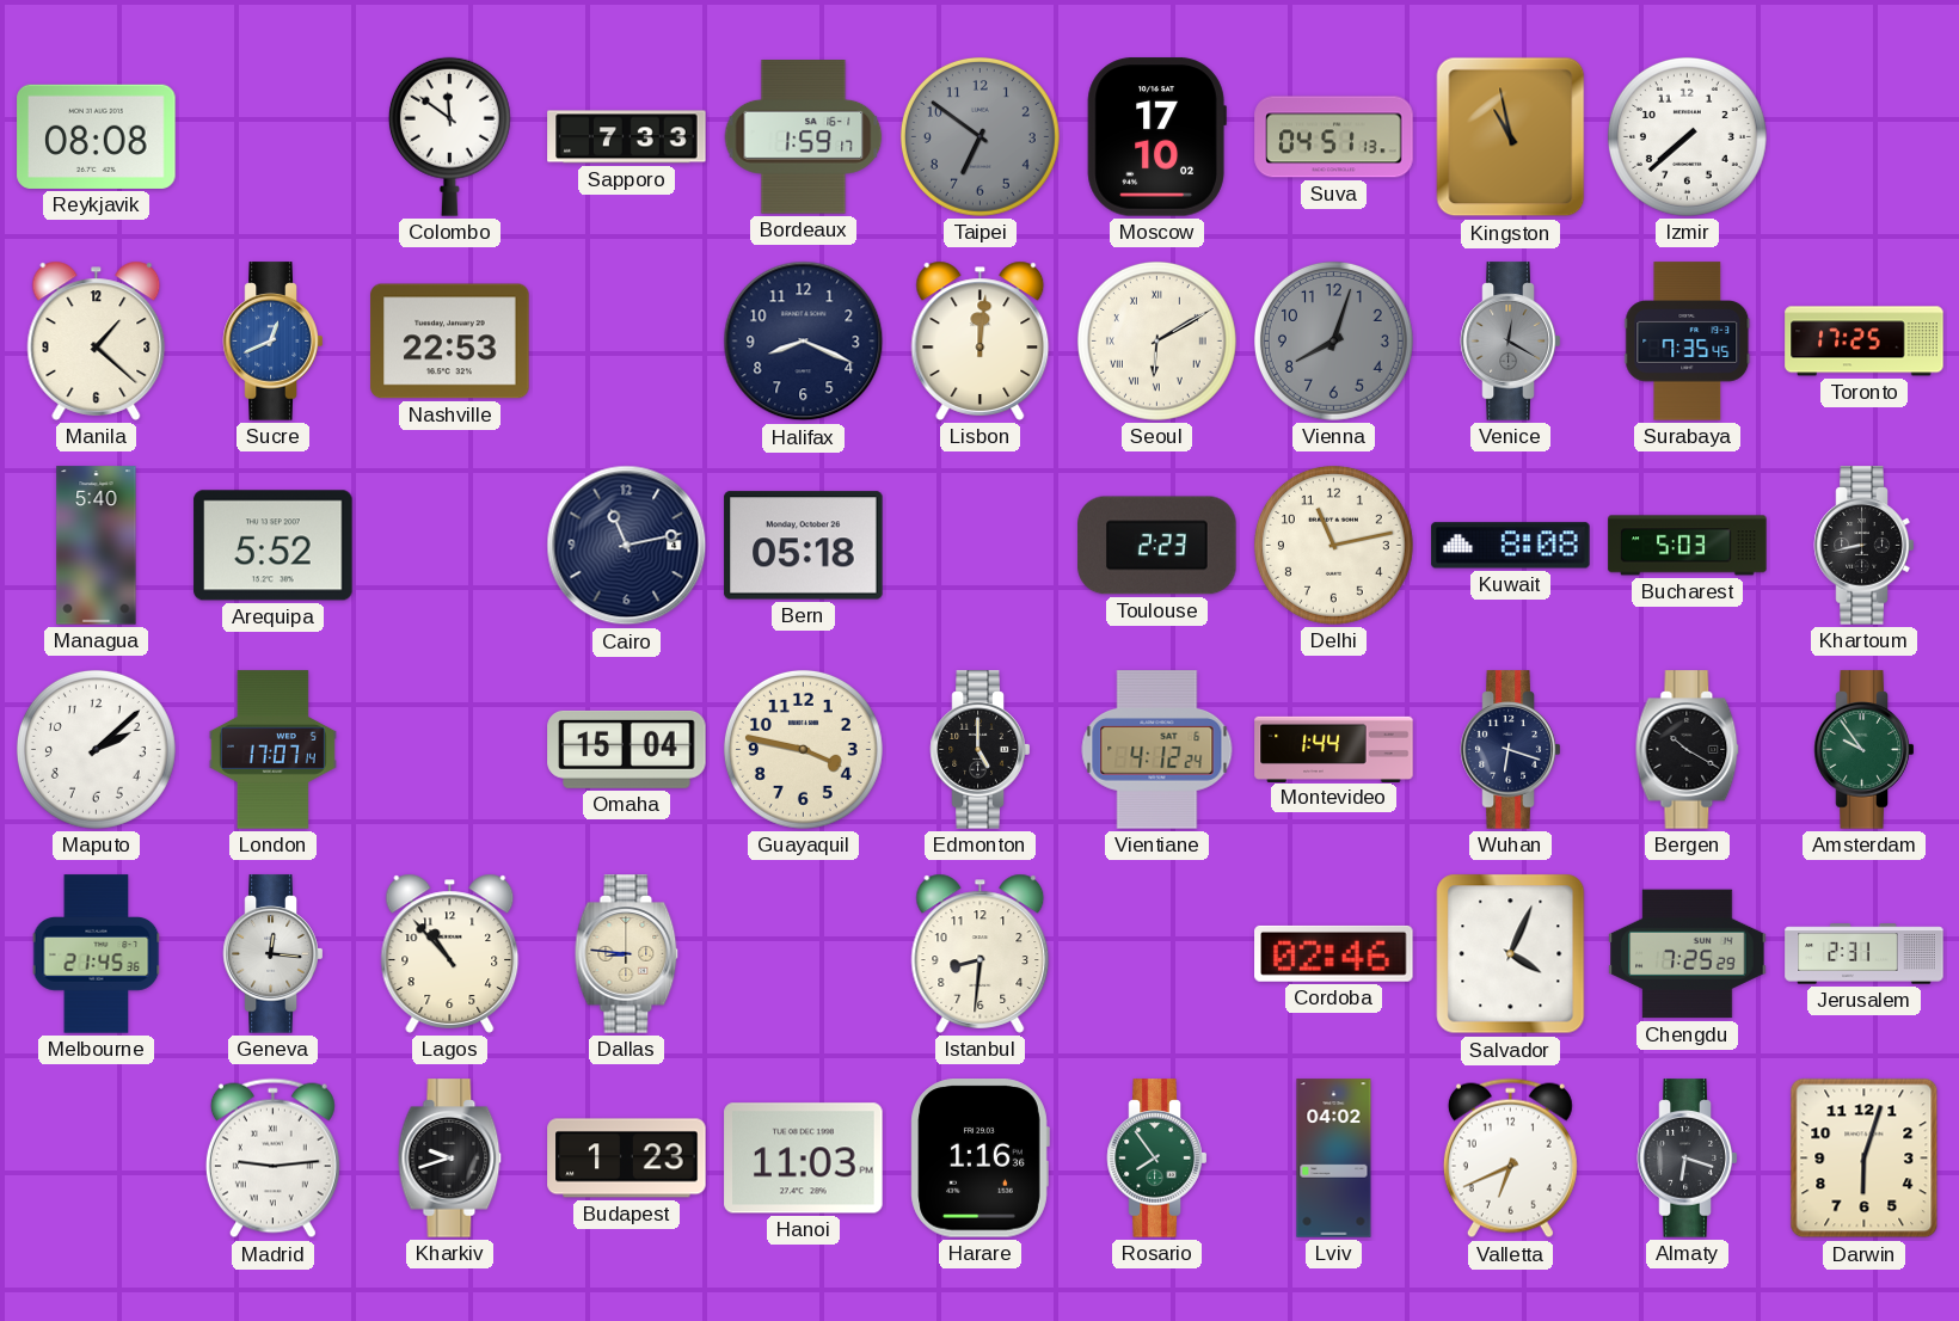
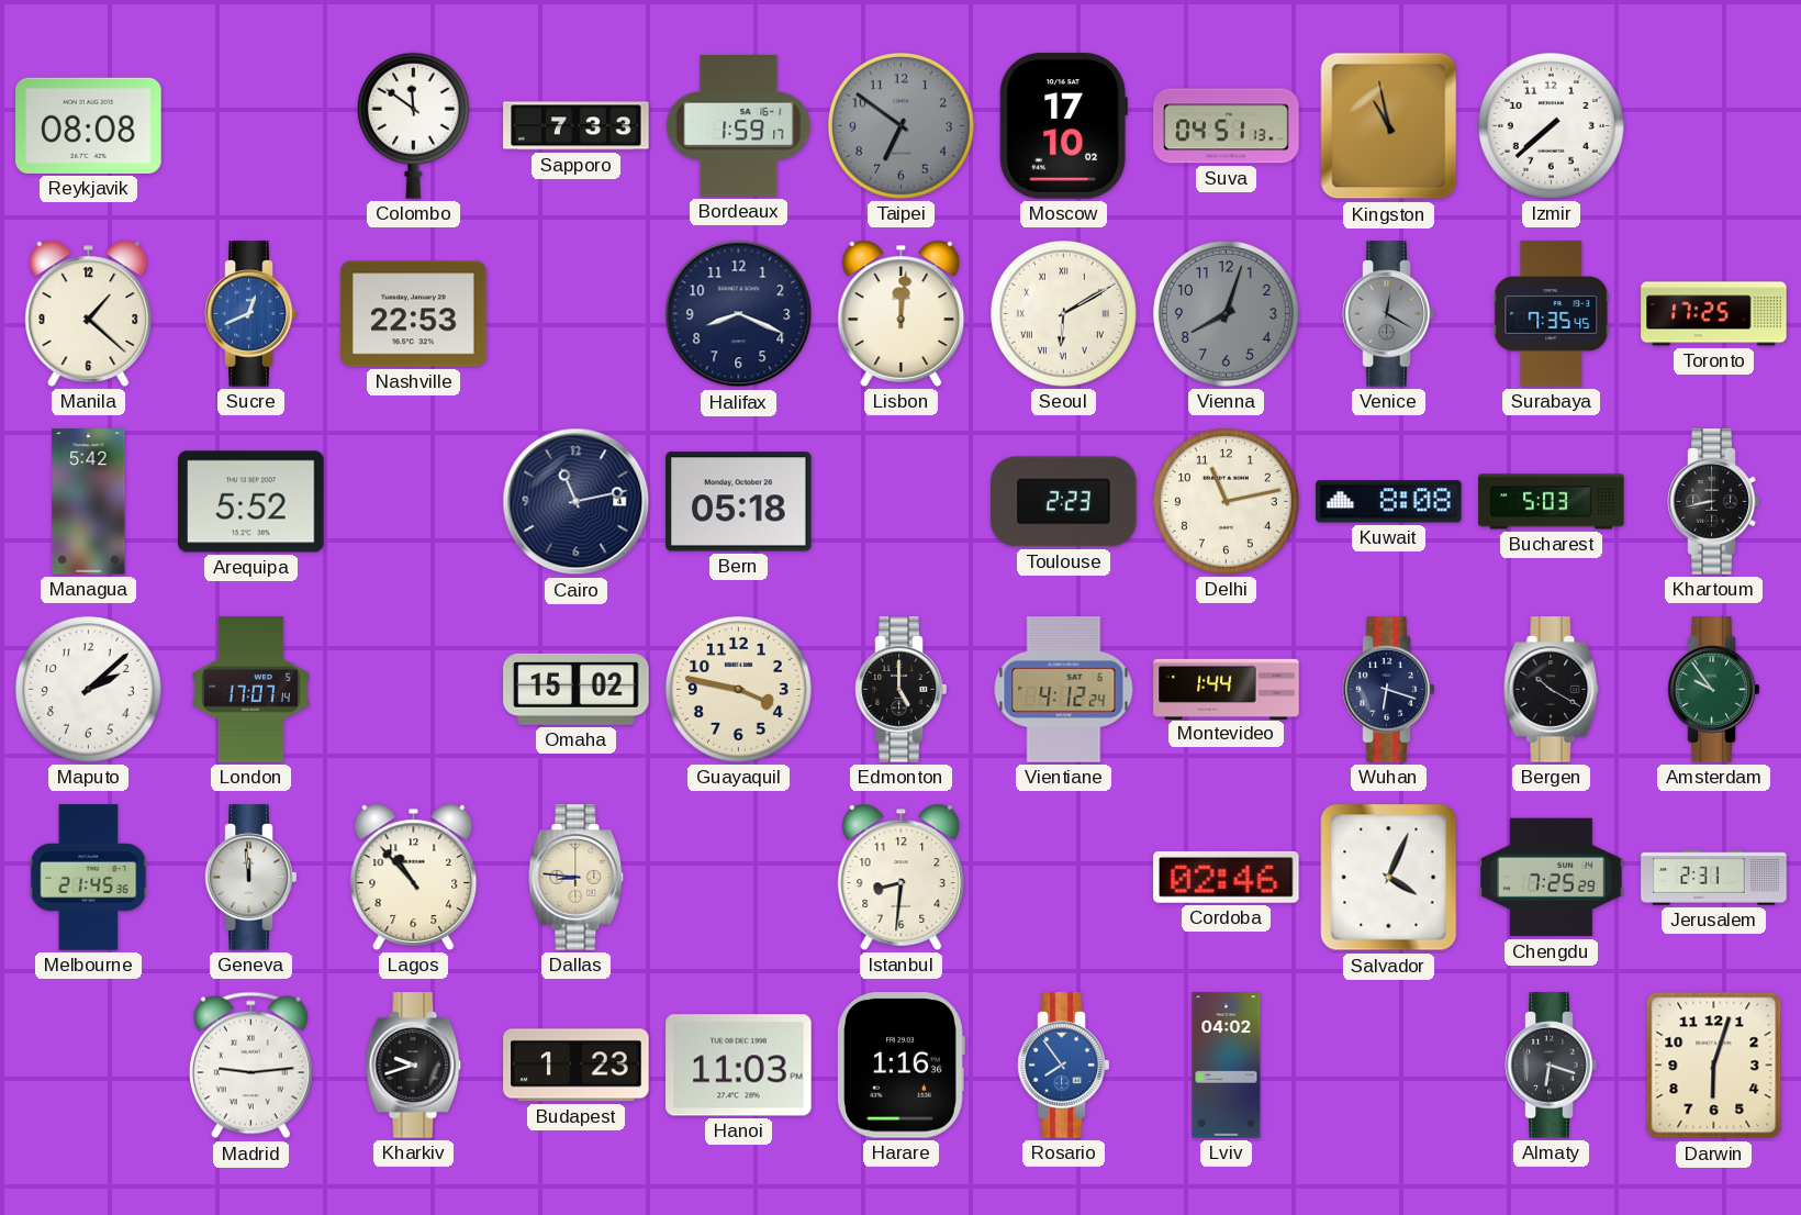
Managua: 5:40 -> 5:42 (89, 502)
Omaha: 15:04 -> 15:02 (577, 689)
Geneva: 12:16 -> 11:59 (251, 878)
Rosario dial: green -> blue (1064, 1066)
Valletta: 6:41 -> none (1510, 1159)
